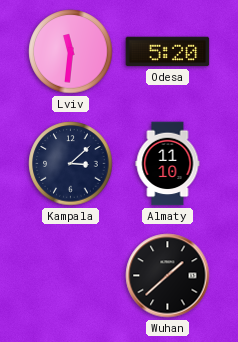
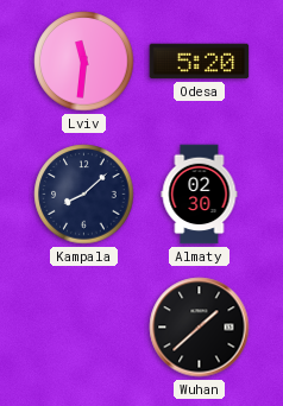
Kampala: 3:08 -> 8:08 (84, 195)
Almaty: 11:10 -> 02:30 (200, 195)
